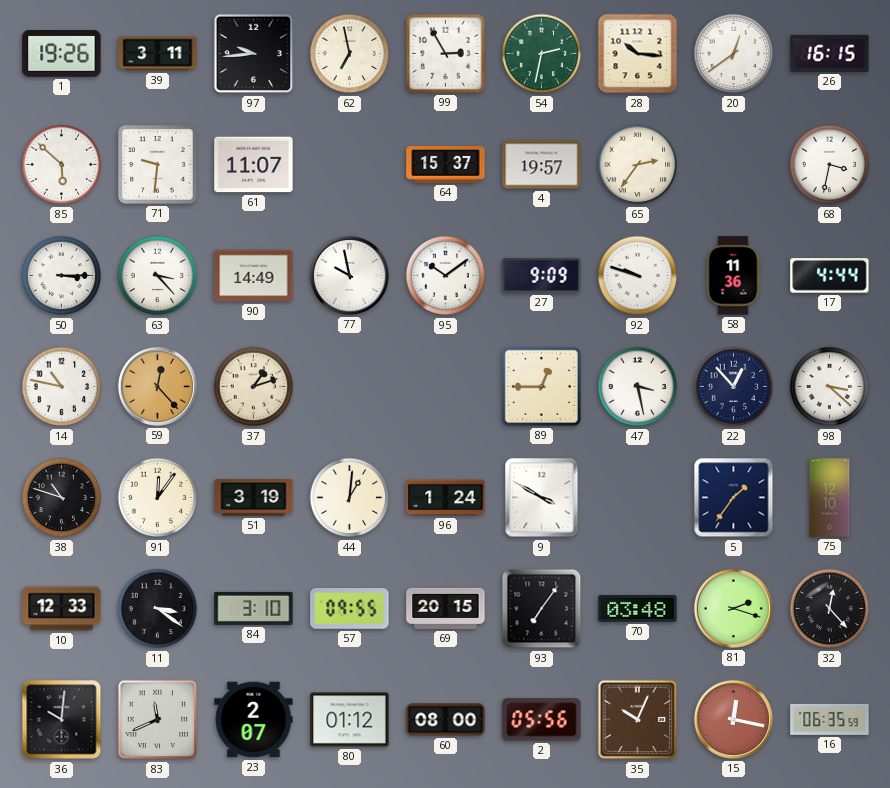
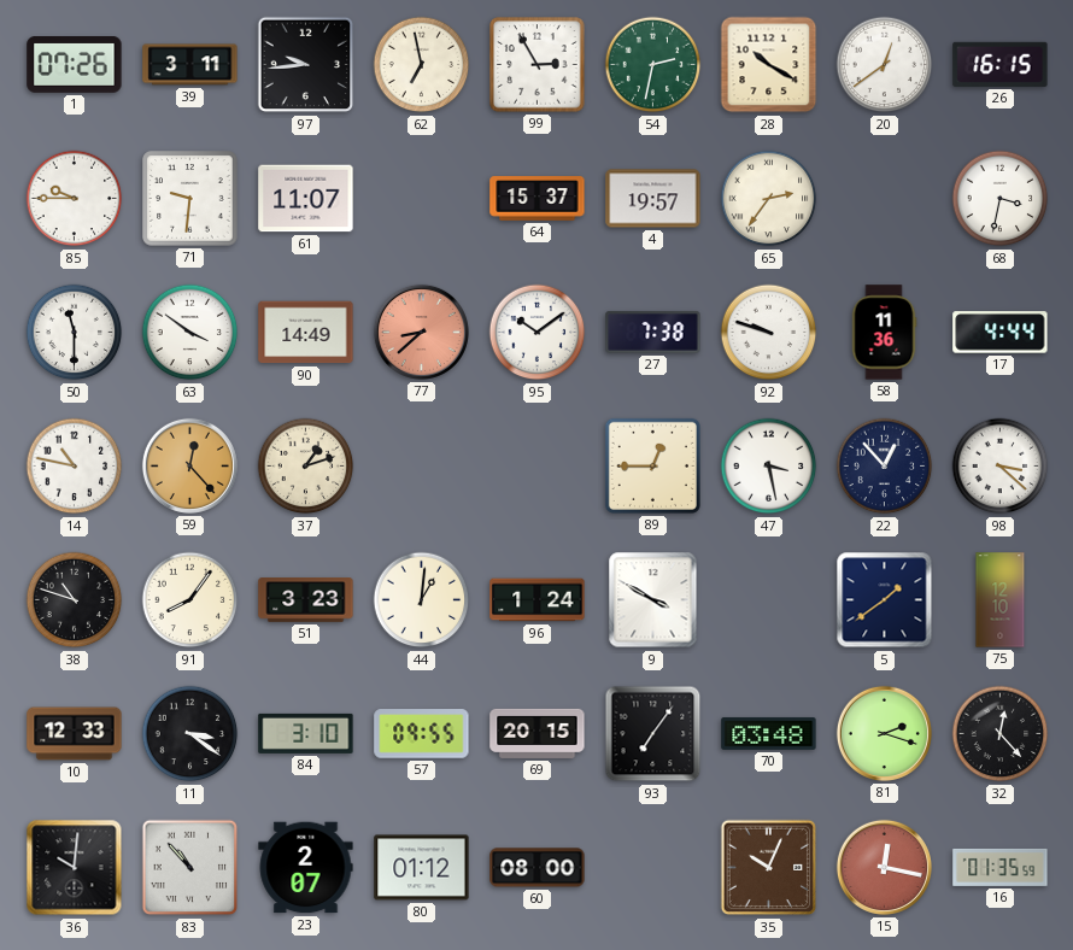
1: 19:26 -> 07:26 (75, 65)
28: 10:16 -> 10:20 (769, 65)
85: 5:52 -> 9:45 (75, 199)
50: 3:15 -> 11:30 (75, 333)
63: 3:23 -> 3:51 (190, 333)
77: 9:58 -> 8:38 (421, 332)
77 dial: white -> salmon (421, 332)
27: 9:09 -> 7:38 (653, 333)
91: 12:06 -> 8:06 (190, 600)
51: 3:19 -> 3:23 (306, 600)
5: 1:36 -> 1:39 (885, 600)
83: 11:41 -> 10:53 (190, 868)
2: 05:56 -> none (542, 720)
16: 06:35 -> 01:35 (1001, 867)
